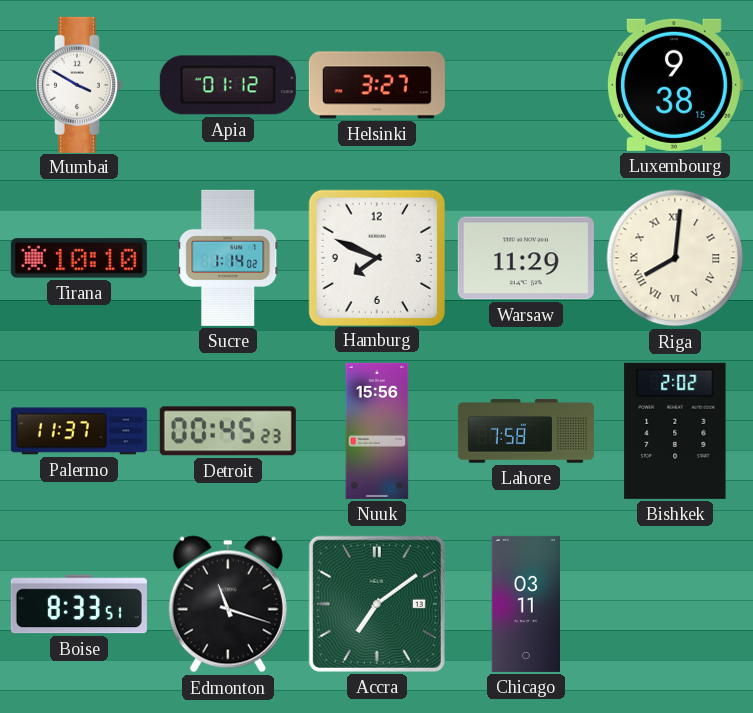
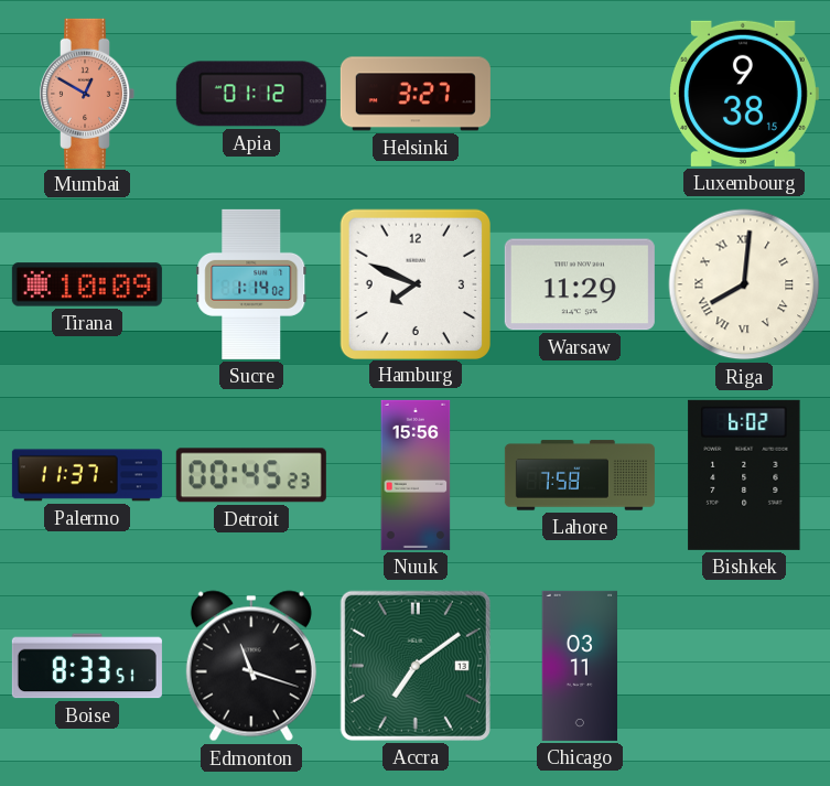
Mumbai: 3:50 -> 12:50 (88, 94)
Mumbai dial: white -> salmon (88, 94)
Tirana: 10:10 -> 10:09 (87, 284)
Bishkek: 2:02 -> 6:02 (744, 475)
